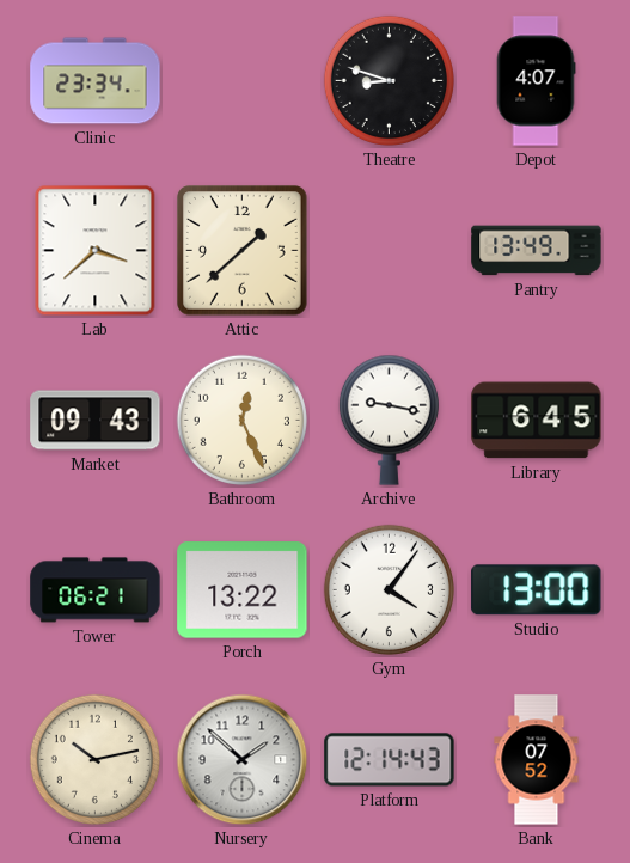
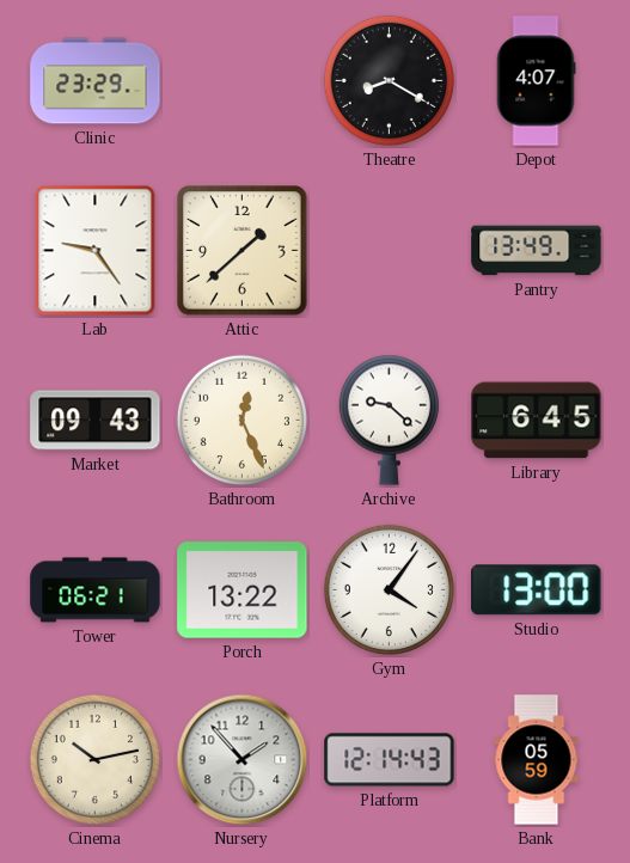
Clinic: 23:34 -> 23:29 (96, 81)
Theatre: 8:48 -> 8:20 (389, 80)
Lab: 3:38 -> 9:24 (96, 251)
Archive: 9:17 -> 9:22 (389, 420)
Nursery: 1:52 -> 1:53 (243, 760)
Bank: 07:52 -> 05:59 (537, 760)
